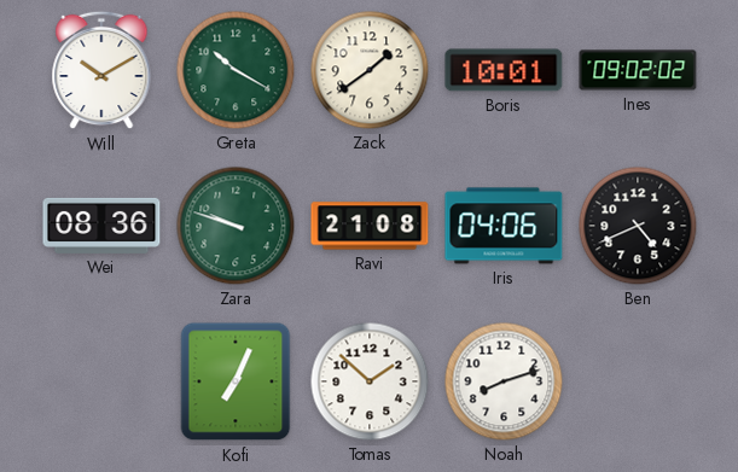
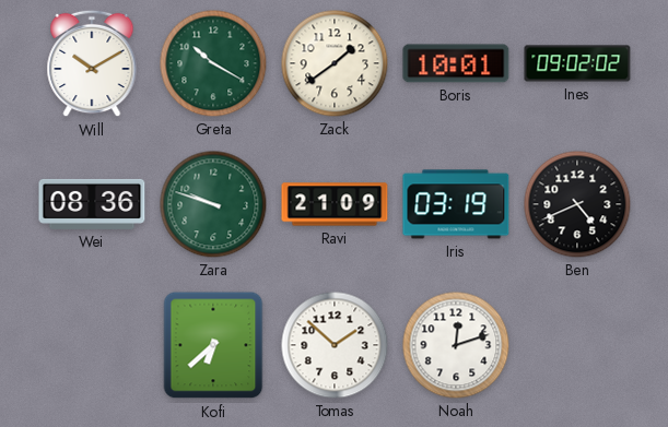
Ravi: 21:08 -> 21:09 (335, 204)
Iris: 04:06 -> 03:19 (456, 204)
Kofi: 7:04 -> 6:38 (213, 345)
Noah: 8:12 -> 12:12 (456, 345)
